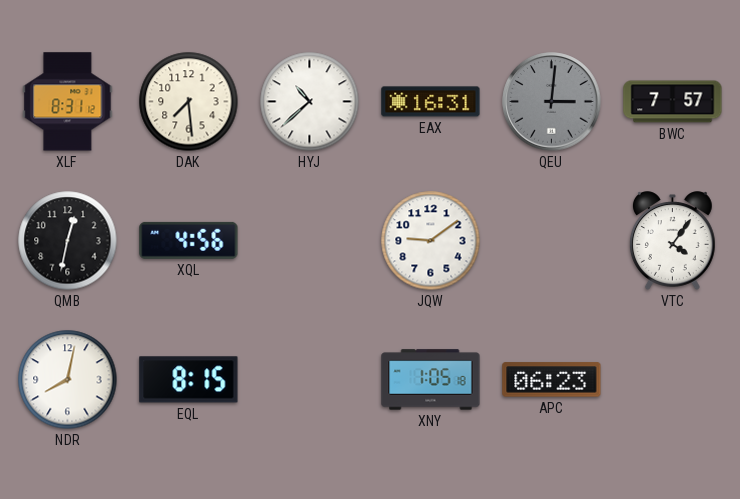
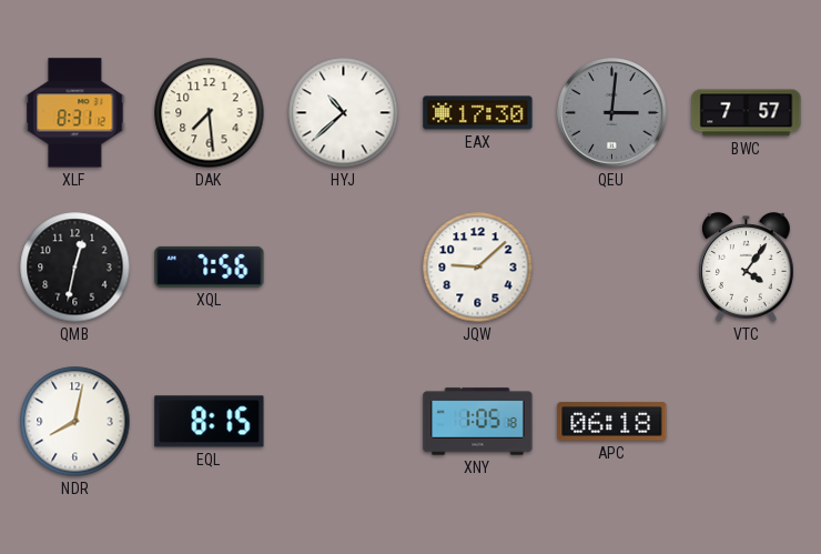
EAX: 16:31 -> 17:30 (478, 113)
XQL: 4:56 -> 7:56 (210, 266)
JQW: 9:09 -> 9:08 (478, 268)
APC: 06:23 -> 06:18 (612, 422)
